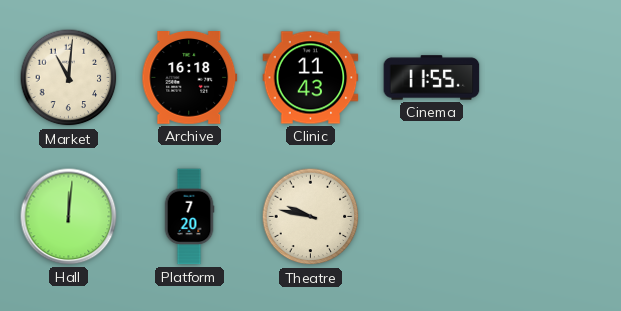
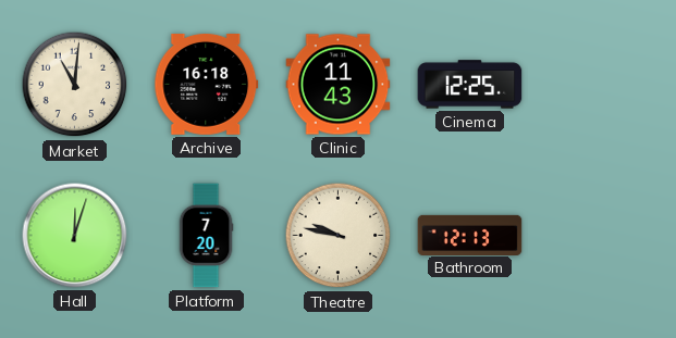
Cinema: 11:55 -> 12:25 (470, 85)
Hall: 12:01 -> 12:03 (75, 236)
Bathroom: none -> 12:13 (470, 235)
